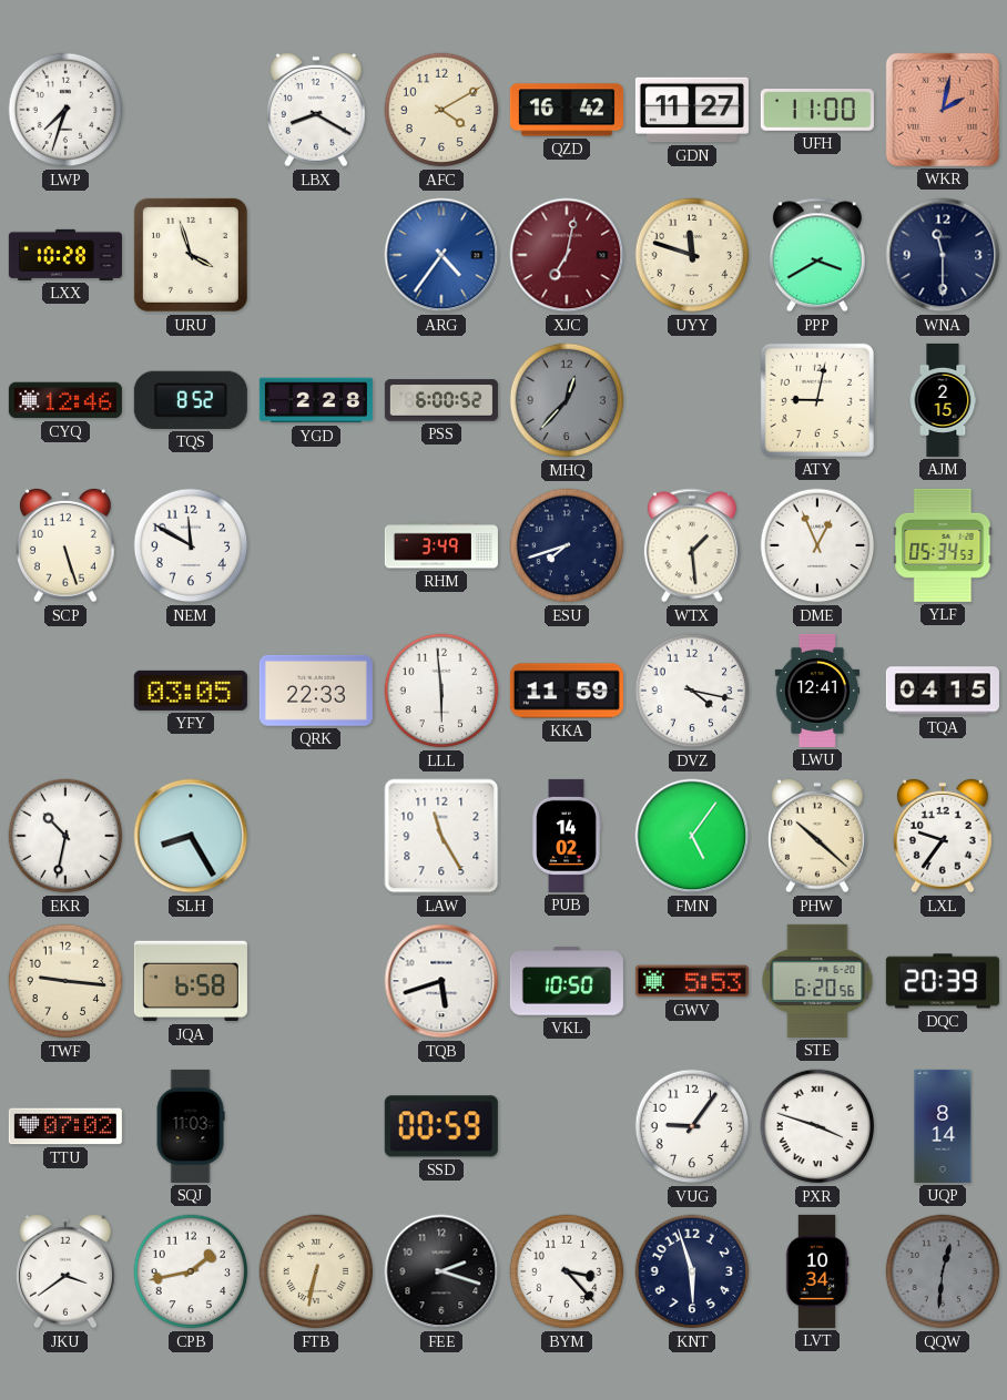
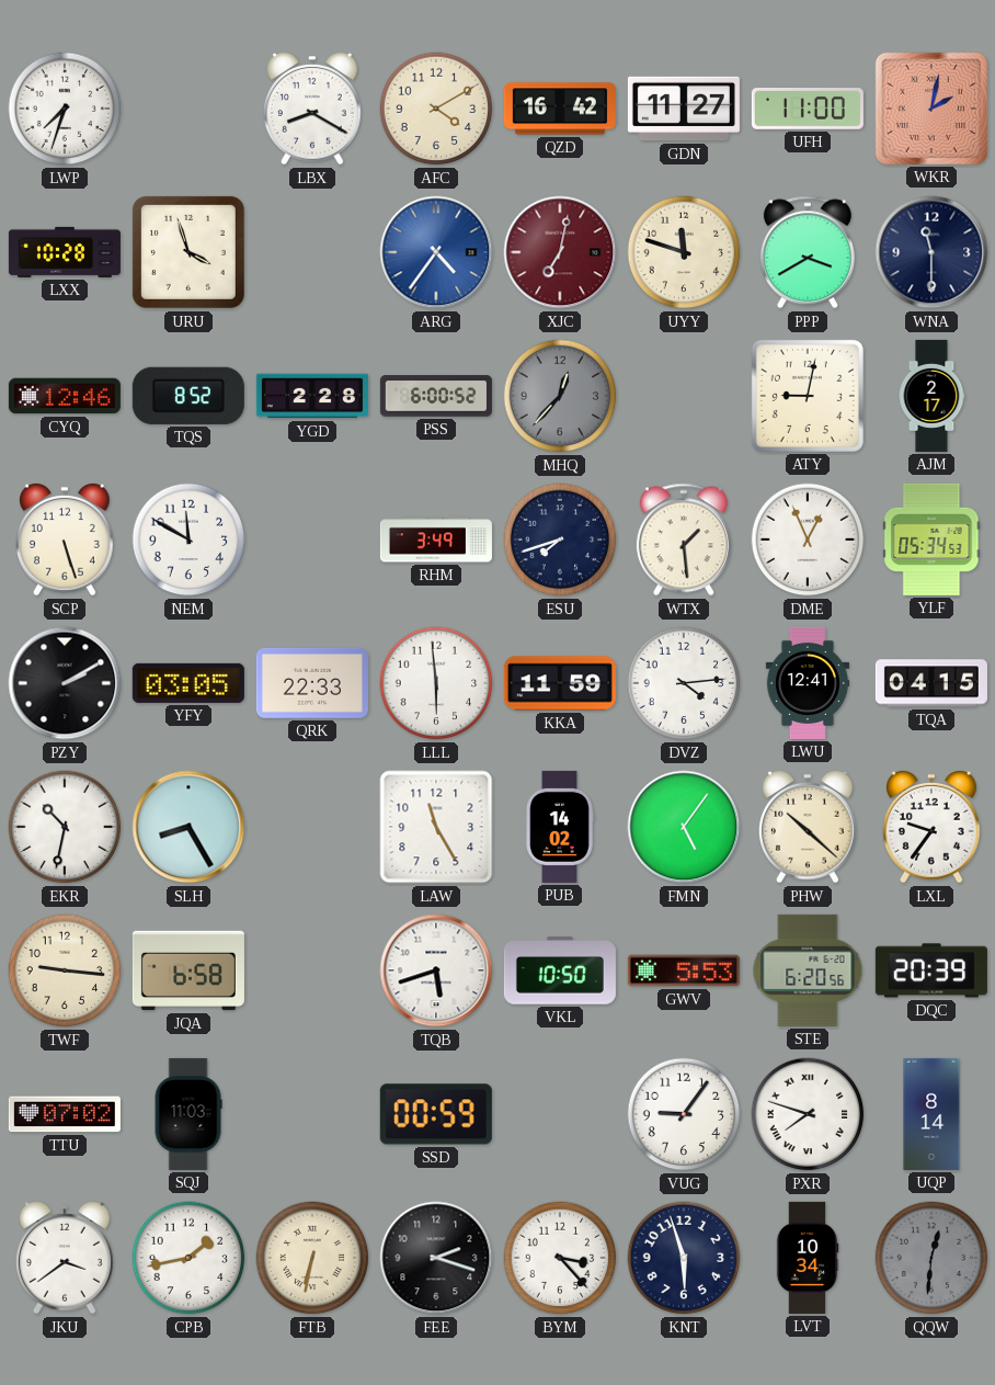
AJM: 2:15 -> 2:17 (931, 396)
PZY: none -> 2:10 (65, 683)
DVZ: 4:17 -> 4:14 (684, 683)
PXR: 3:48 -> 7:48 (808, 1114)
